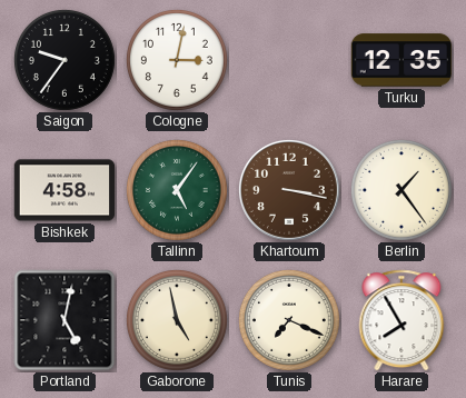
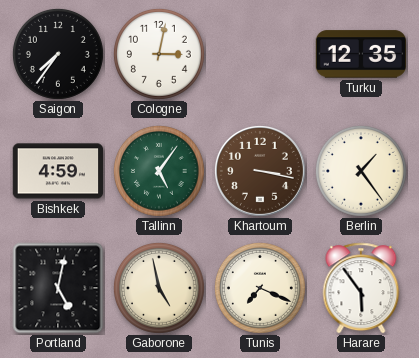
Saigon: 9:36 -> 7:36 (58, 54)
Bishkek: 4:58 -> 4:59 (58, 171)
Harare: 7:55 -> 5:54 (361, 288)
